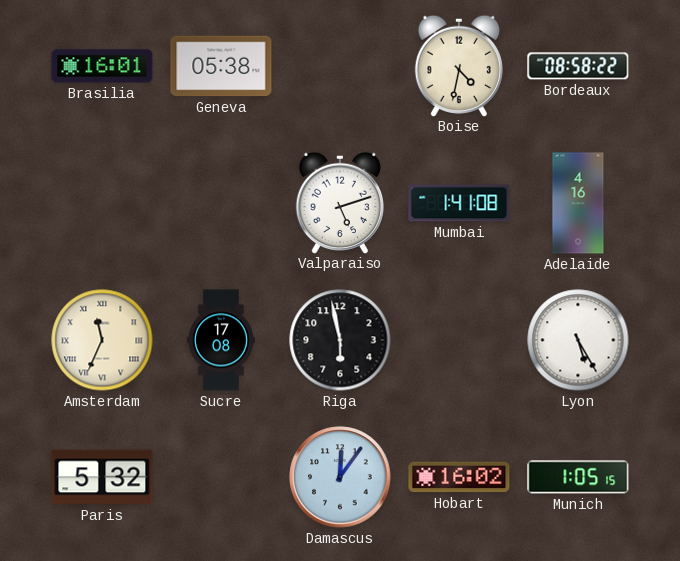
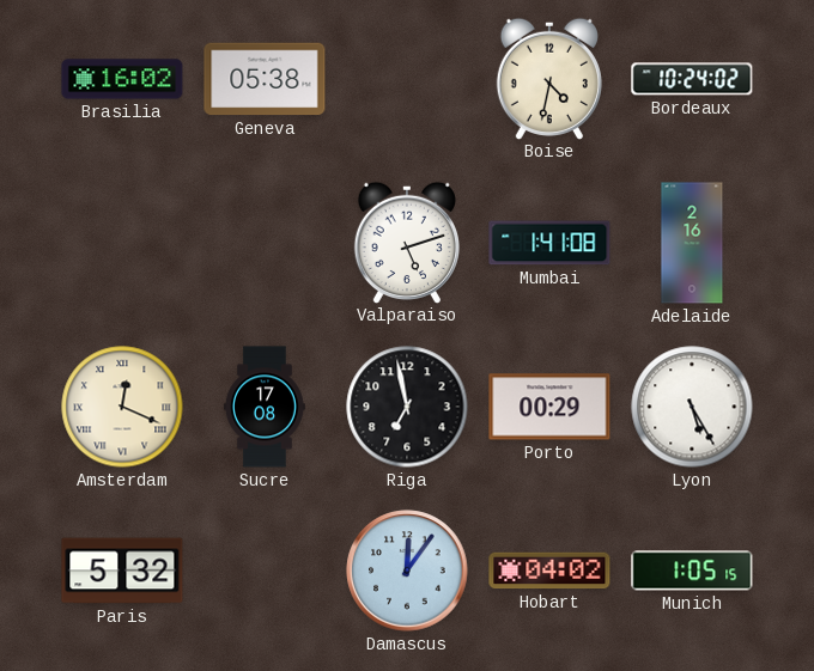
Brasilia: 16:01 -> 16:02 (122, 79)
Bordeaux: 08:58 -> 10:24 (692, 79)
Adelaide: 4:16 -> 2:16 (692, 243)
Amsterdam: 11:34 -> 12:19 (122, 407)
Riga: 5:58 -> 6:58 (407, 407)
Porto: none -> 00:29 (549, 407)
Hobart: 16:02 -> 04:02 (549, 571)
